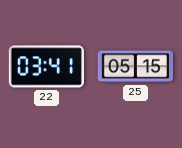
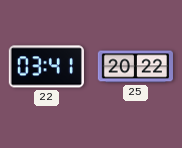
25: 05:15 -> 20:22 (135, 67)
